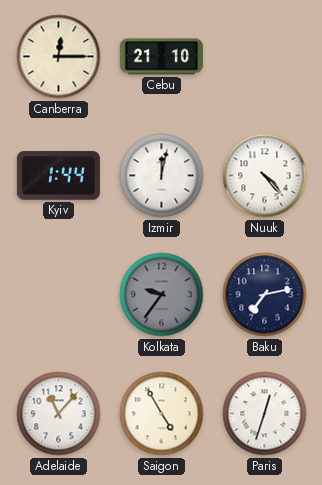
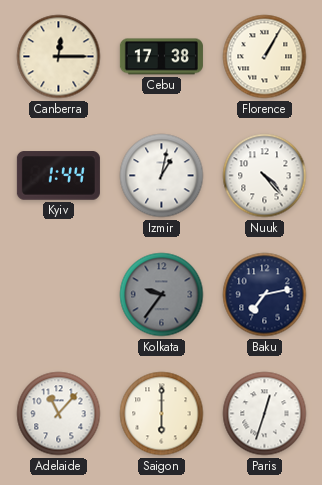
Cebu: 21:10 -> 17:38 (161, 57)
Florence: none -> 1:05 (265, 57)
Izmir: 12:02 -> 1:02 (162, 176)
Saigon: 4:55 -> 6:00 (162, 414)
